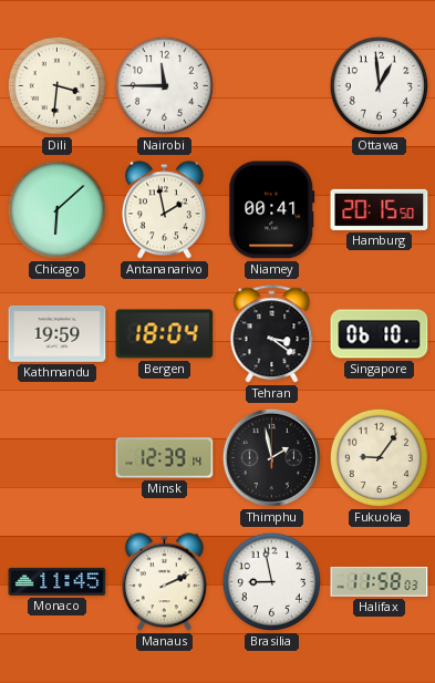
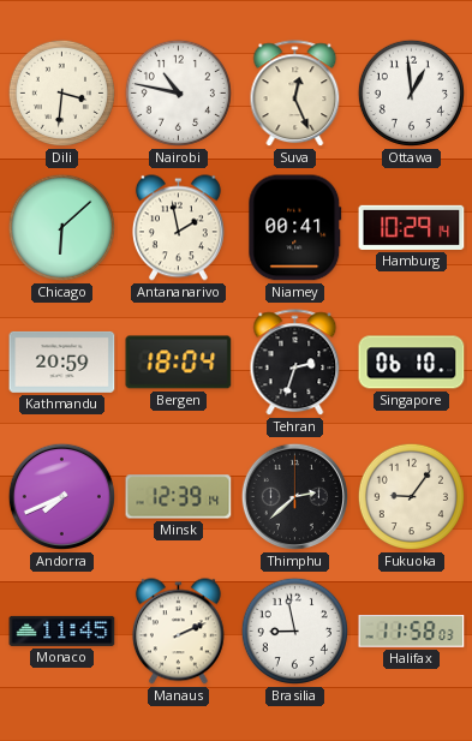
Nairobi: 11:45 -> 10:47 (178, 92)
Suva: none -> 12:26 (295, 94)
Hamburg: 20:15 -> 10:29 (412, 227)
Kathmandu: 19:59 -> 20:59 (62, 361)
Tehran: 3:21 -> 2:33 (295, 363)
Andorra: none -> 7:41 (61, 496)
Thimphu: 1:58 -> 2:38 (294, 496)
